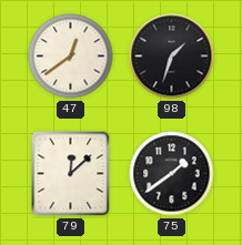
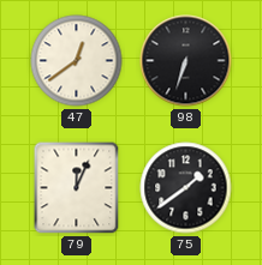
98: 1:33 -> 6:33 (186, 61)
79: 12:08 -> 12:04 (77, 188)
